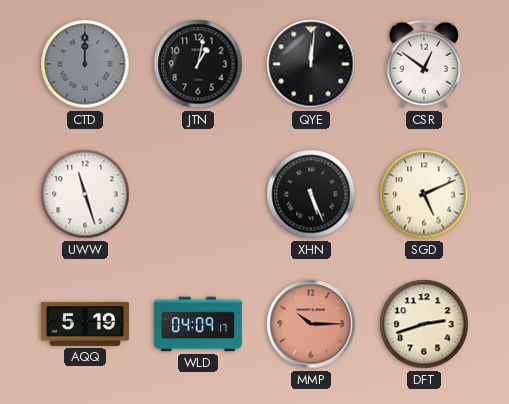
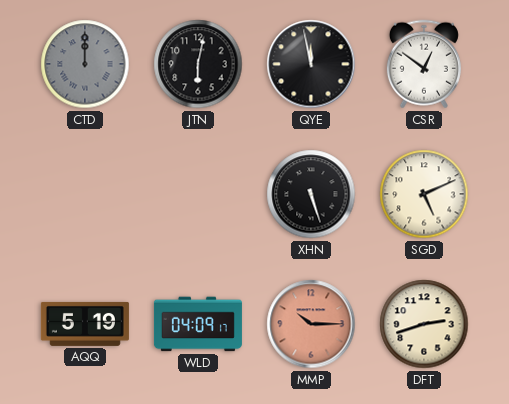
JTN: 1:02 -> 6:02 (198, 64)
QYE: 12:01 -> 11:58 (311, 64)
UWW: 11:27 -> none (85, 194)
XHN: 5:26 -> 5:27 (311, 194)
